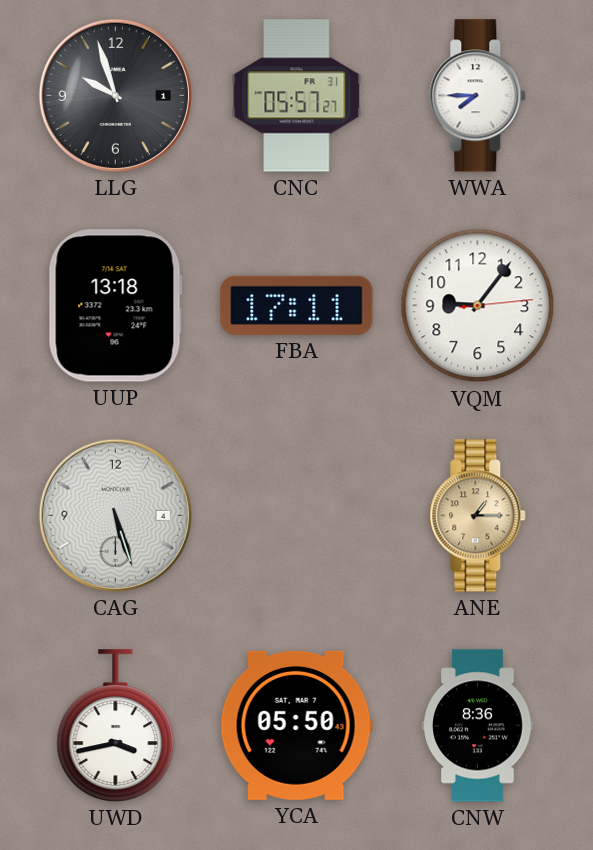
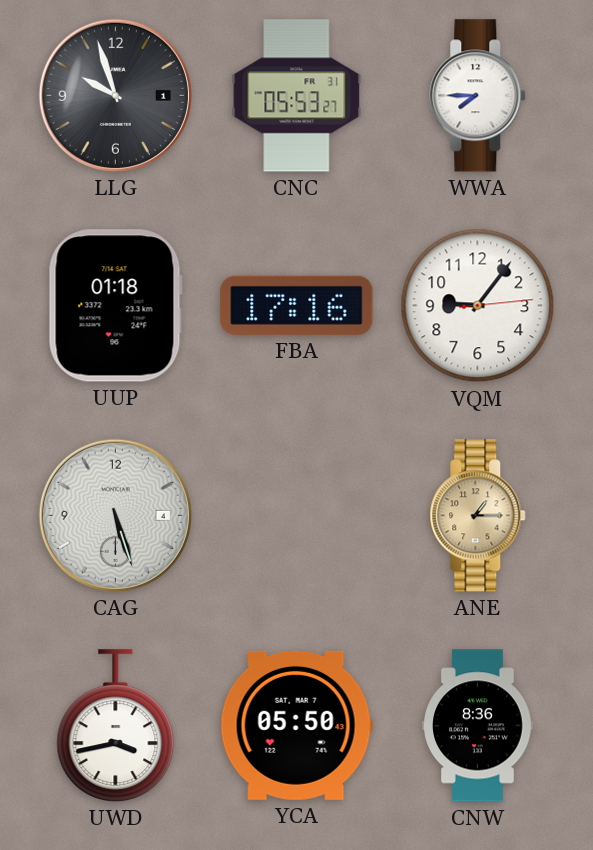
CNC: 05:57 -> 05:53 (297, 96)
UUP: 13:18 -> 01:18 (115, 306)
FBA: 17:11 -> 17:16 (297, 305)
